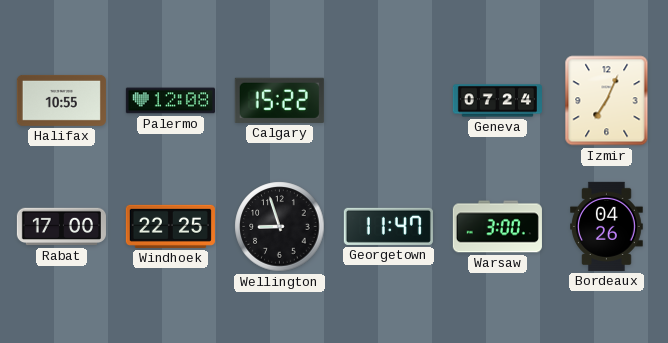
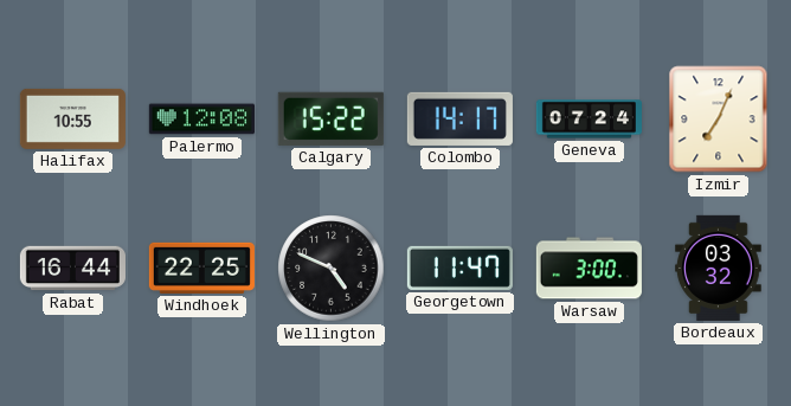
Colombo: none -> 14:17 (459, 118)
Rabat: 17:00 -> 16:44 (72, 269)
Wellington: 8:57 -> 4:49 (332, 269)
Bordeaux: 04:26 -> 03:32 (719, 268)
